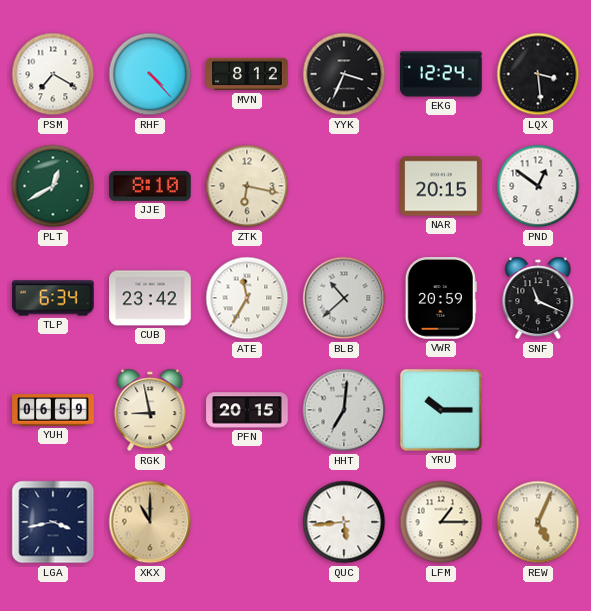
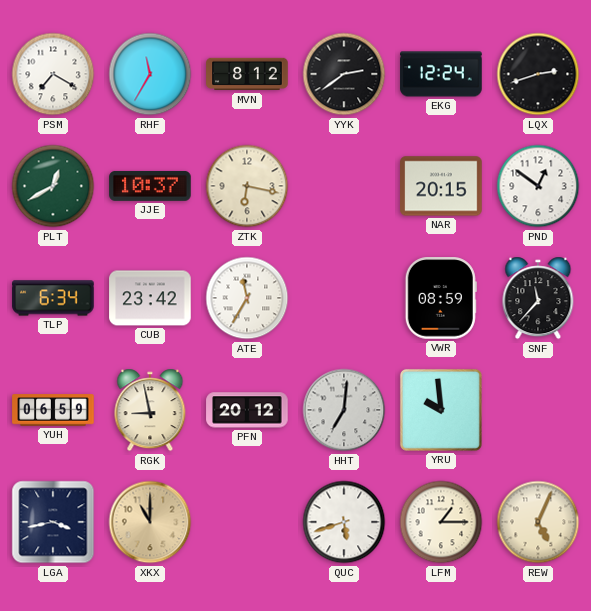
RHF: 4:23 -> 11:35 (150, 74)
YYK: 3:34 -> 2:39 (344, 74)
LQX: 3:29 -> 2:42 (538, 74)
JJE: 8:10 -> 10:37 (150, 186)
BLB: 10:38 -> none (344, 298)
VWR: 20:59 -> 08:59 (441, 298)
SNF: 11:19 -> 11:37 (538, 298)
PFN: 20:15 -> 20:12 (247, 410)
YRU: 10:15 -> 9:59 (441, 410)
QUC: 5:44 -> 5:42 (344, 522)
